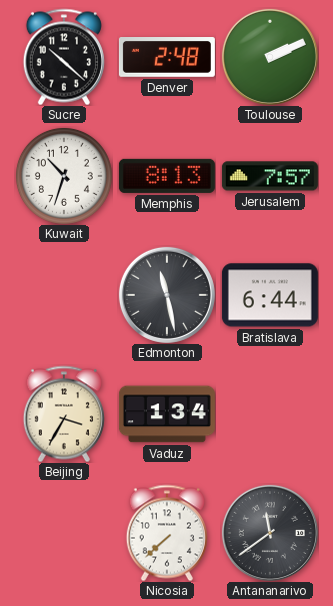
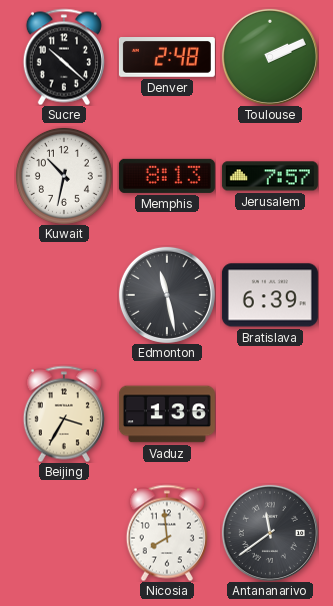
Kuwait: 10:33 -> 10:32 (64, 176)
Bratislava: 6:44 -> 6:39 (270, 295)
Vaduz: 1:34 -> 1:36 (167, 414)
Nicosia: 7:38 -> 7:59 (167, 533)
